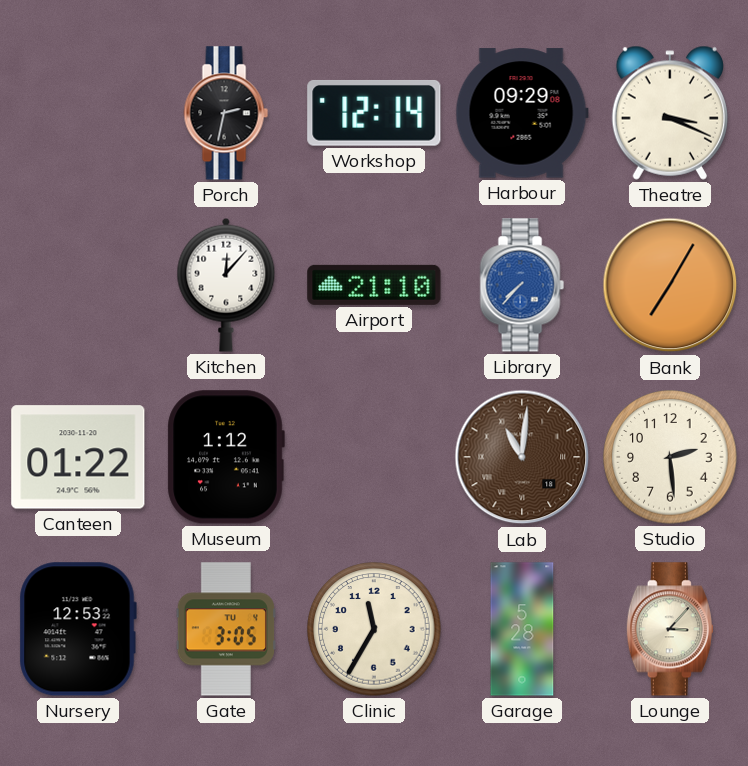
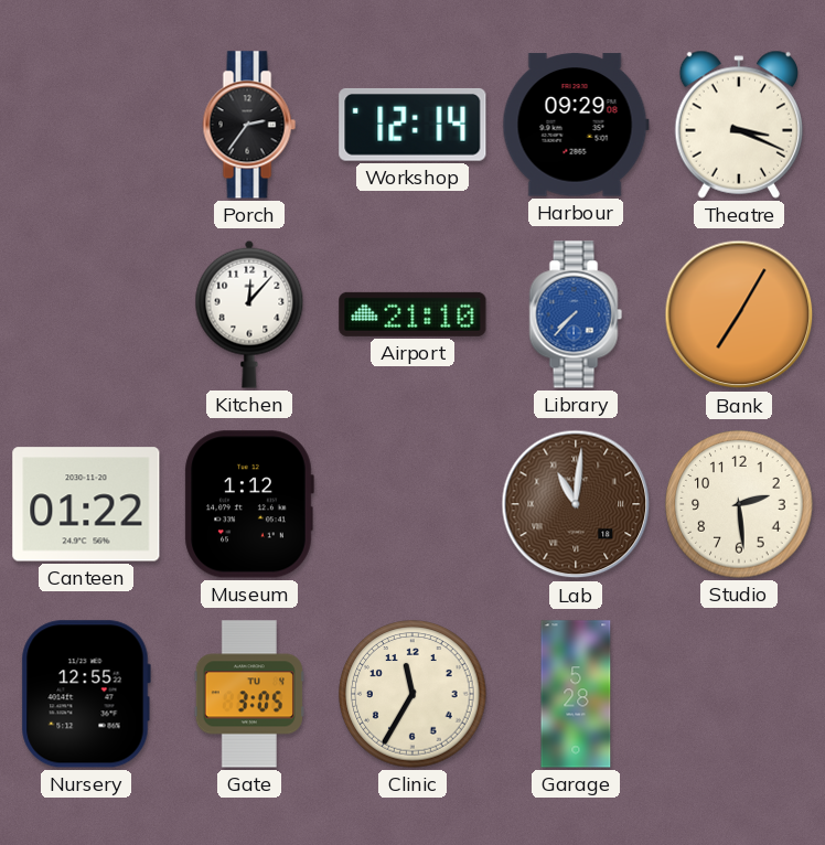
Porch: 2:32 -> 2:36 (249, 125)
Nursery: 12:53 -> 12:55 (86, 694)
Lounge: 3:07 -> none (670, 629)
